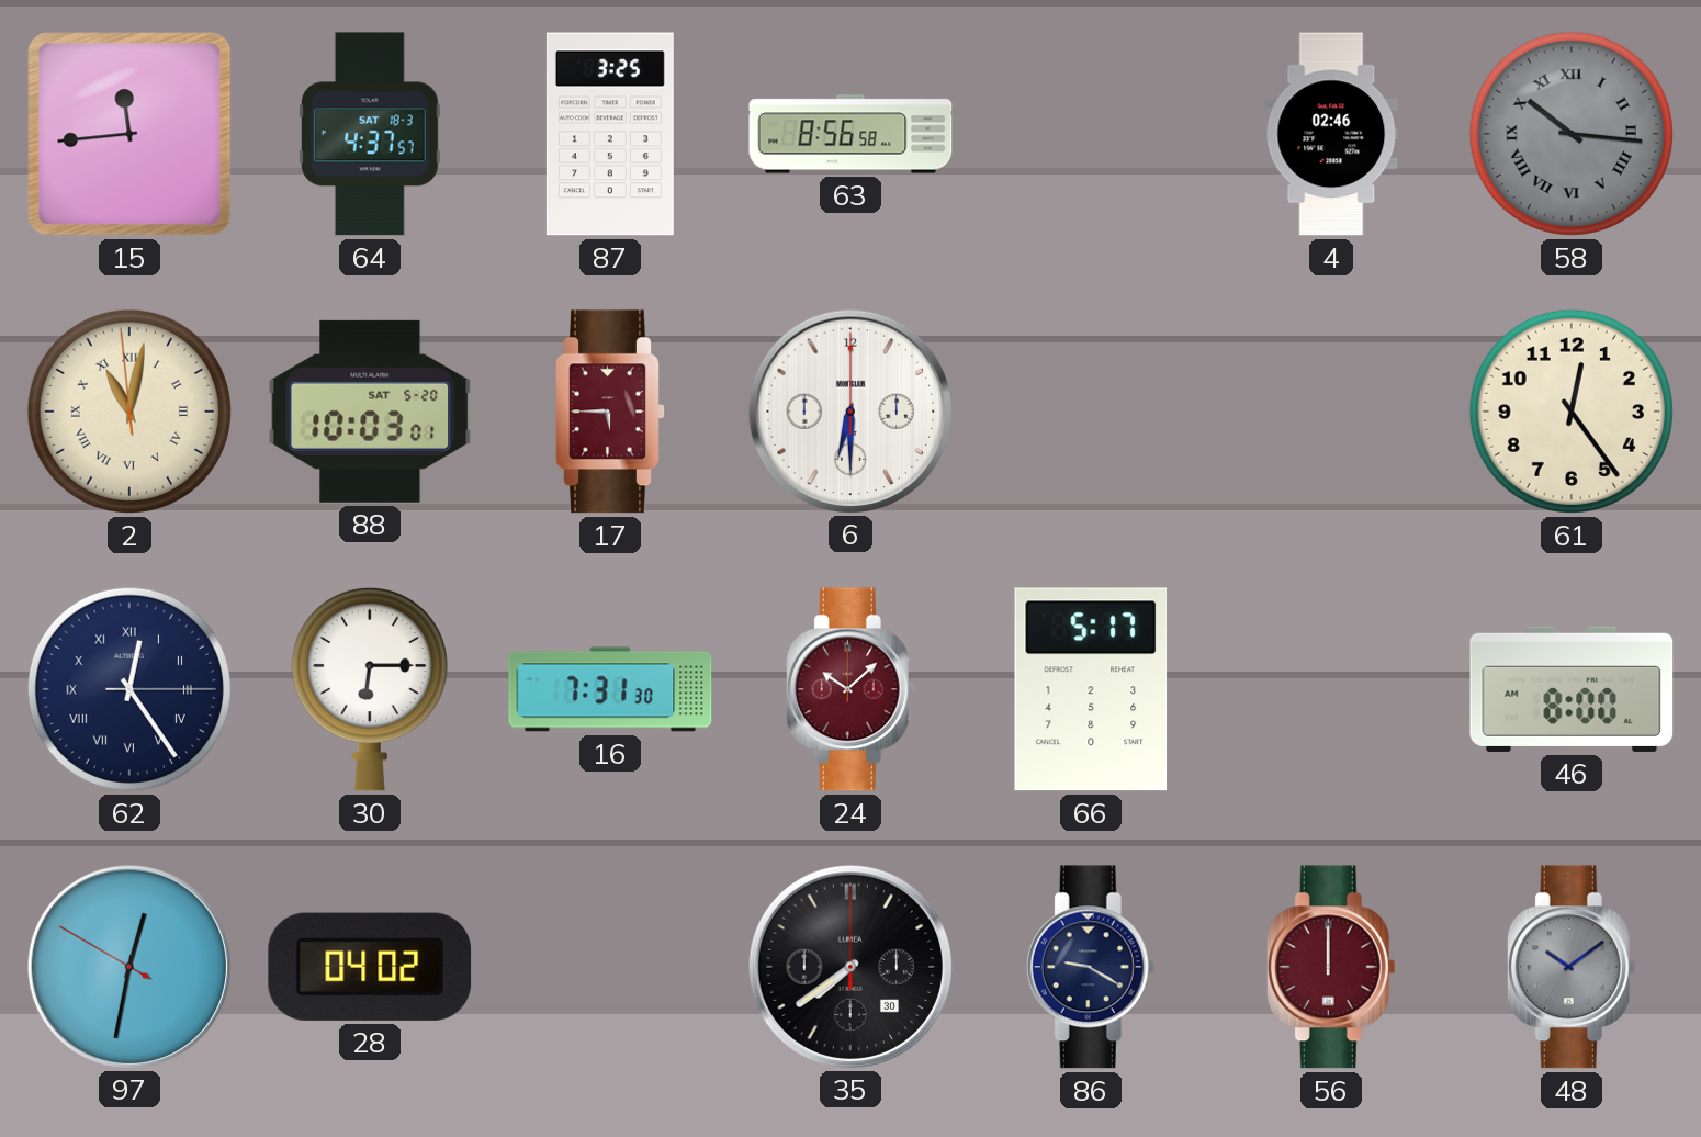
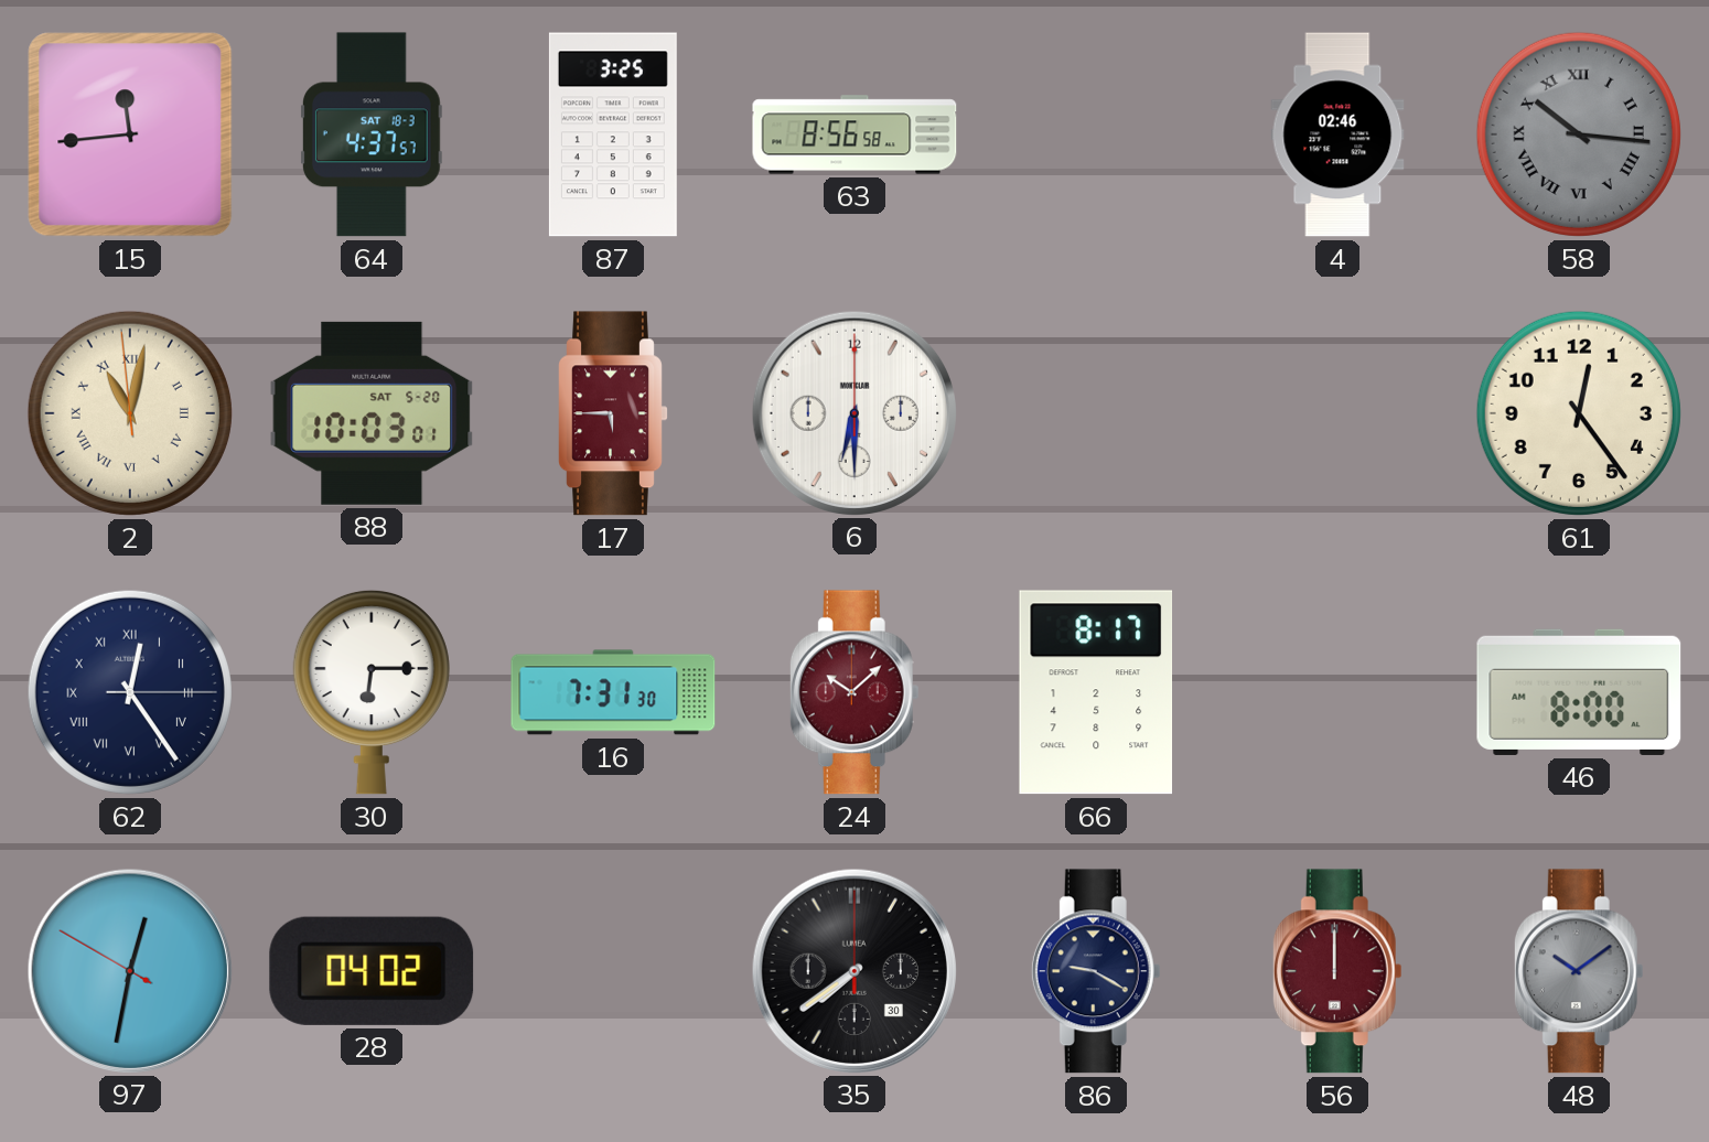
66: 5:17 -> 8:17 (1096, 692)
